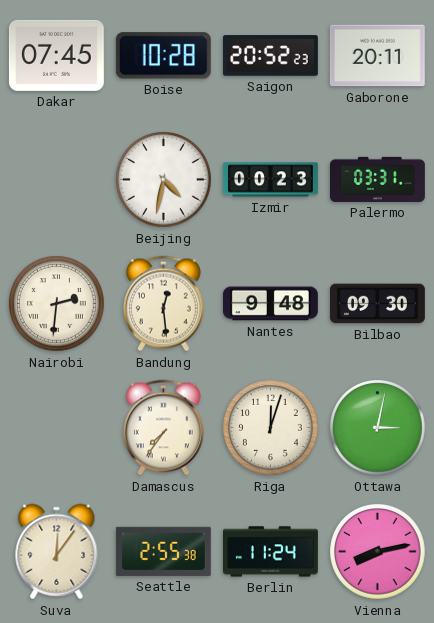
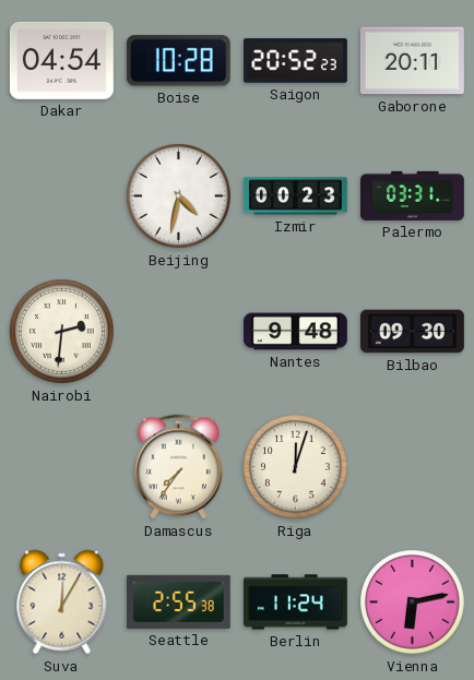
Dakar: 07:45 -> 04:54 (61, 60)
Bandung: 12:29 -> none (163, 304)
Ottawa: 3:02 -> none (378, 428)
Suva: 12:06 -> 12:05 (62, 603)
Vienna: 8:13 -> 6:13 (413, 603)
